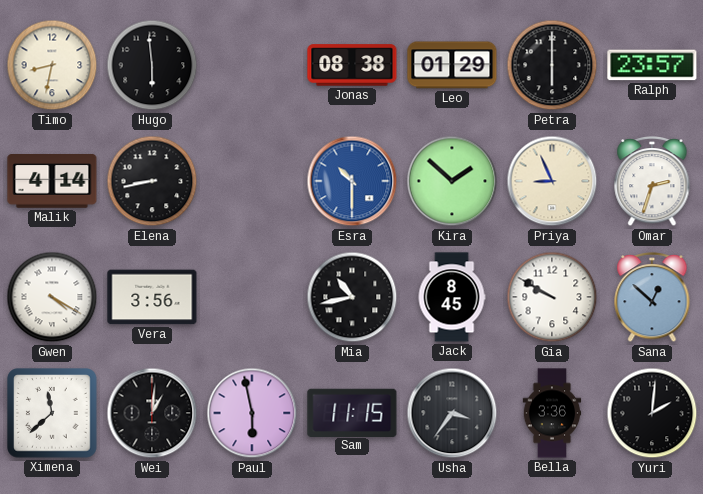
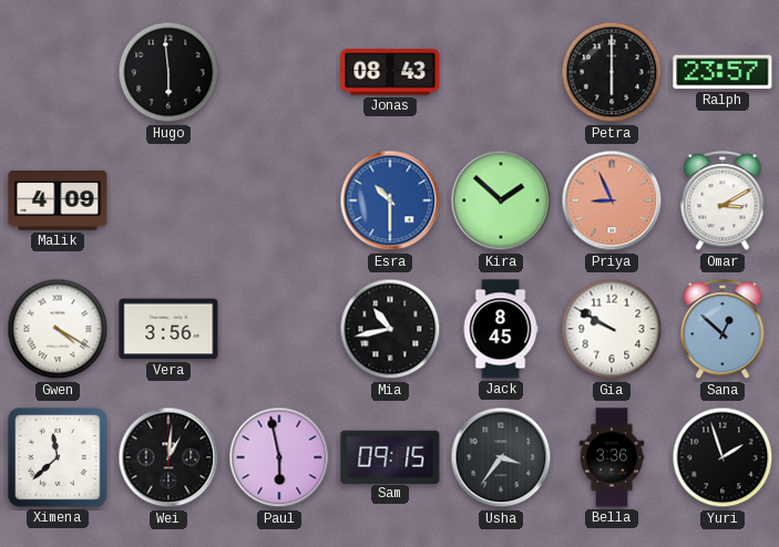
Timo: 8:32 -> none (52, 65)
Jonas: 08:38 -> 08:43 (390, 72)
Leo: 01:29 -> none (452, 65)
Malik: 4:14 -> 4:09 (58, 202)
Elena: 8:43 -> none (152, 181)
Priya dial: cream -> salmon (612, 200)
Omar: 2:33 -> 3:10 (722, 200)
Sam: 11:15 -> 09:15 (390, 456)
Yuri: 2:01 -> 1:57 (722, 457)
